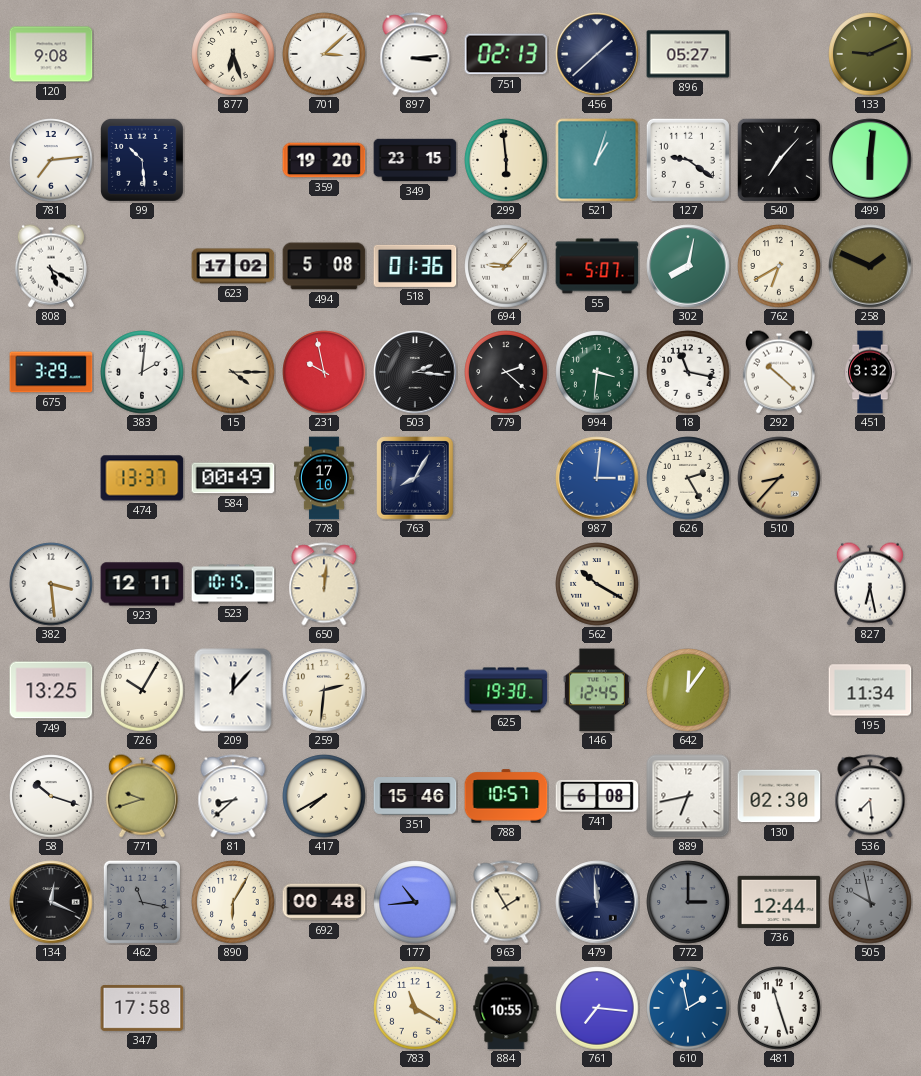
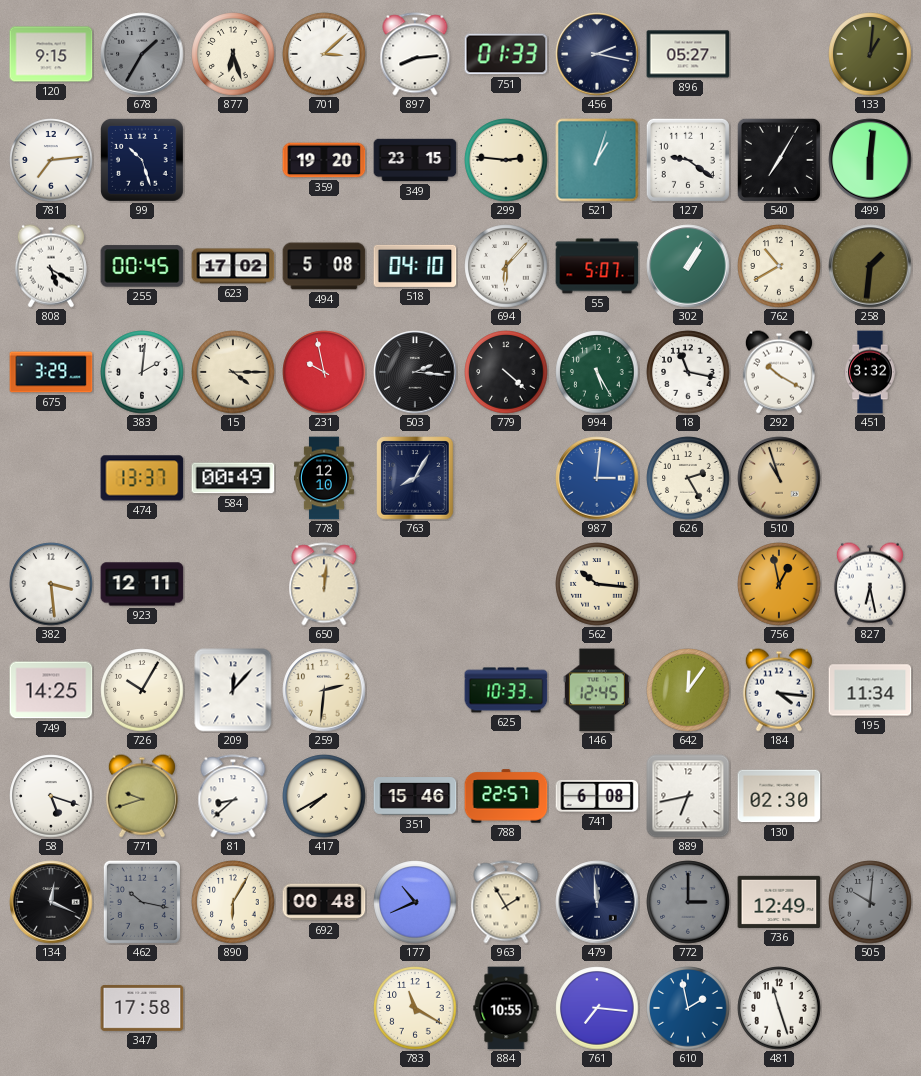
120: 9:08 -> 9:15 (51, 54)
678: none -> 1:35 (142, 54)
897: 3:14 -> 8:14 (415, 54)
751: 02:13 -> 01:33 (506, 54)
456: 1:38 -> 2:17 (597, 54)
133: 9:11 -> 1:01 (870, 54)
99: 10:29 -> 10:27 (142, 160)
299: 5:59 -> 2:46 (506, 160)
540: 7:07 -> 7:05 (779, 160)
255: none -> 00:45 (142, 266)
518: 01:36 -> 04:10 (415, 266)
694: 9:07 -> 6:07 (506, 266)
302: 8:02 -> 1:05 (688, 266)
762: 6:40 -> 10:40 (779, 266)
258: 1:49 -> 1:31 (870, 266)
779: 2:22 -> 4:22 (506, 372)
994: 3:31 -> 5:25 (597, 372)
292: 10:22 -> 10:20 (779, 372)
778: 17:10 -> 12:10 (325, 478)
510: 8:37 -> 10:57 (779, 478)
523: 10:15 -> none (233, 584)
562: 10:20 -> 10:16 (597, 584)
756: none -> 12:58 (779, 584)
749: 13:25 -> 14:25 (51, 690)
625: 19:30 -> 10:33 (506, 690)
184: none -> 4:16 (779, 690)
58: 10:18 -> 5:18 (51, 796)
788: 10:57 -> 22:57 (506, 796)
536: 7:29 -> none (870, 796)
462: 11:17 -> 10:17 (142, 902)
177: 10:44 -> 10:41 (415, 902)
736: 12:44 -> 12:49 (779, 902)
505: 9:58 -> 10:01 (870, 902)
